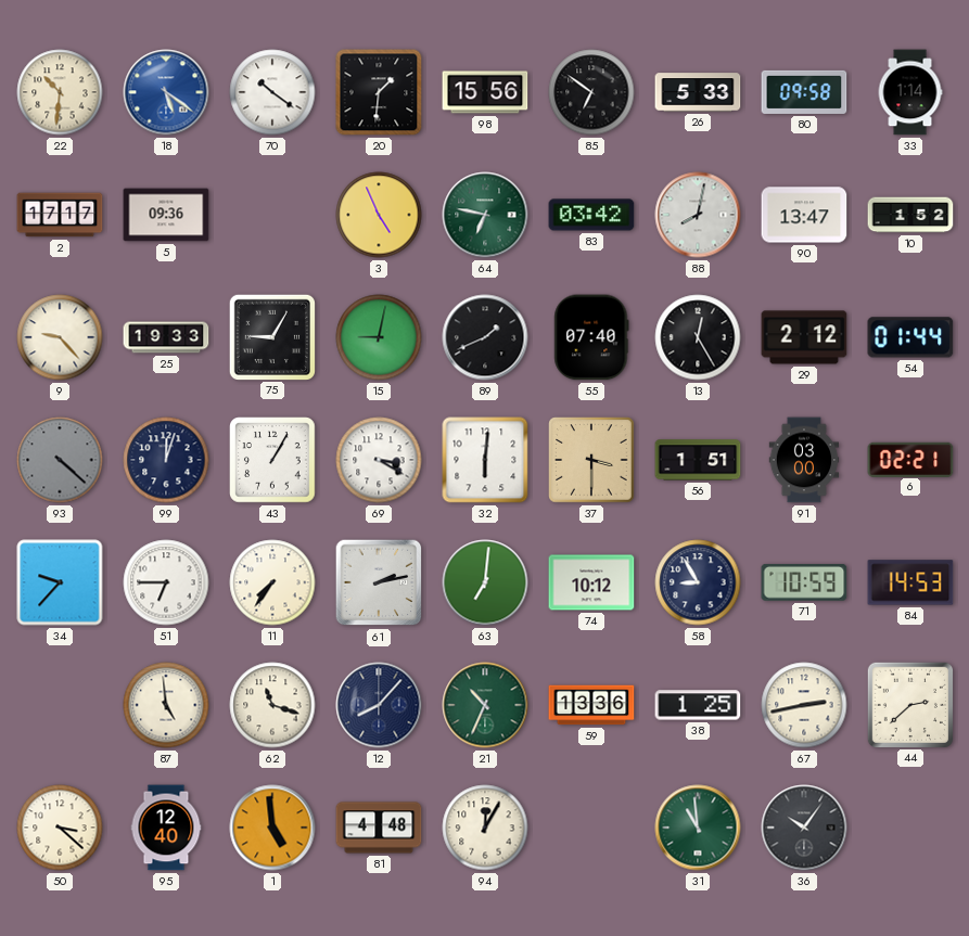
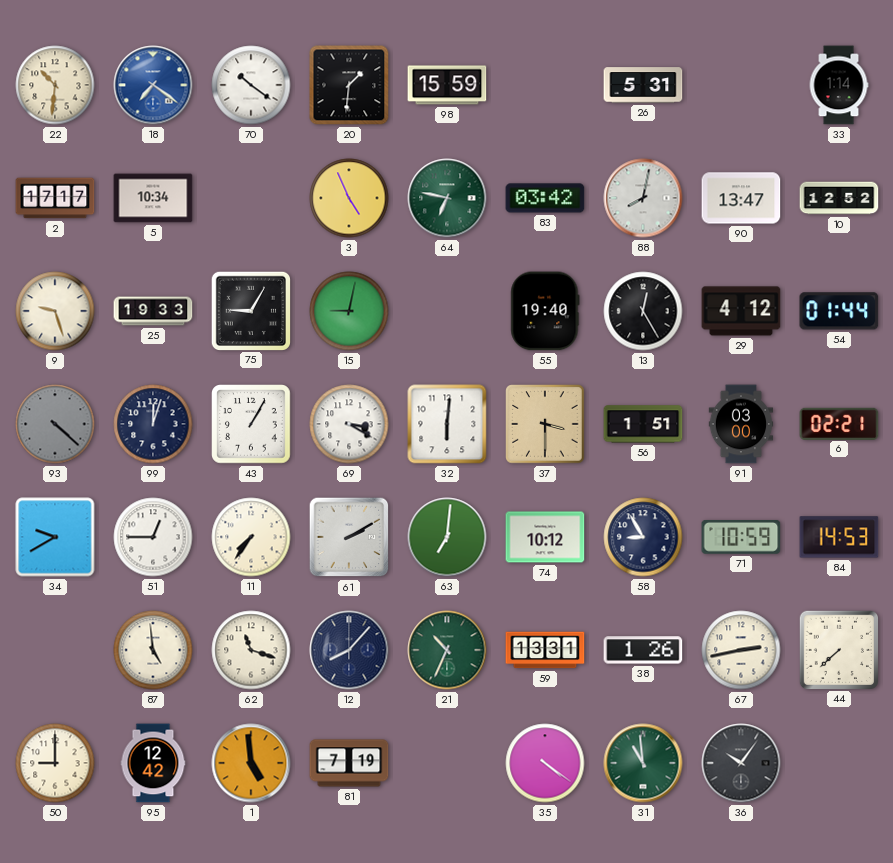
18: 5:21 -> 7:21 (153, 85)
98: 15:56 -> 15:59 (447, 85)
85: 6:51 -> none (591, 92)
26: 5:33 -> 5:31 (643, 85)
80: 09:58 -> none (804, 92)
5: 09:36 -> 10:34 (153, 198)
10: 1:52 -> 12:52 (839, 198)
9: 9:23 -> 9:27 (55, 311)
89: 1:41 -> none (485, 337)
55: 07:40 -> 19:40 (545, 311)
29: 2:12 -> 4:12 (741, 311)
34: 9:37 -> 9:40 (55, 537)
51: 6:45 -> 12:45 (153, 537)
61: 2:13 -> 2:10 (349, 537)
59: 13:36 -> 13:31 (545, 650)
38: 1:25 -> 1:26 (643, 650)
44: 2:38 -> 7:38 (838, 649)
50: 3:22 -> 9:00 (55, 763)
95: 12:40 -> 12:42 (153, 763)
81: 4:48 -> 7:19 (349, 763)
94: 12:05 -> none (485, 828)
35: none -> 4:21 (545, 763)
